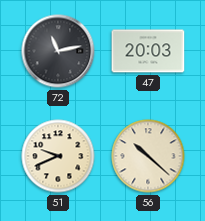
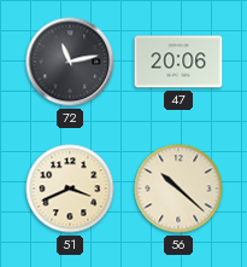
47: 20:03 -> 20:06 (178, 62)
51: 9:41 -> 3:41 (70, 188)
